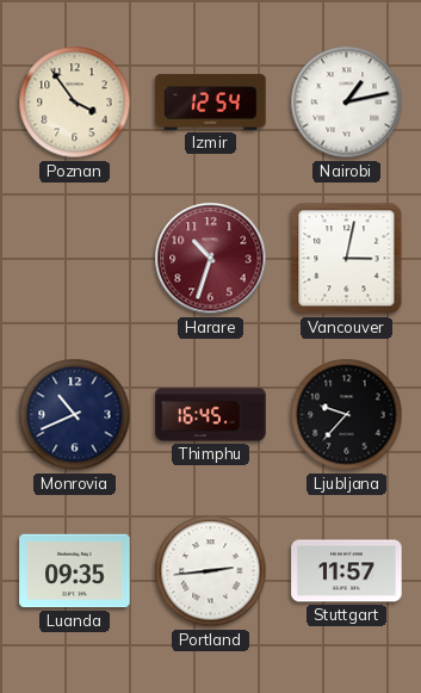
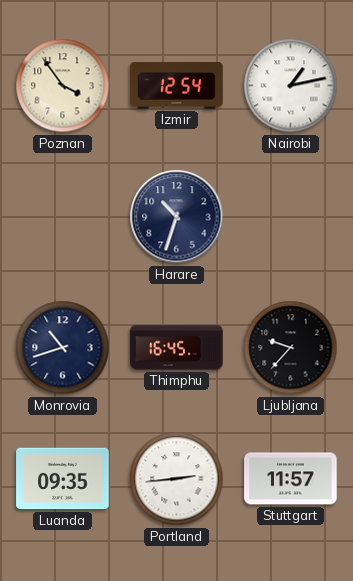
Harare dial: burgundy -> navy (177, 217)
Vancouver: 3:02 -> none (347, 259)
Monrovia: 10:41 -> 10:42 (63, 348)
